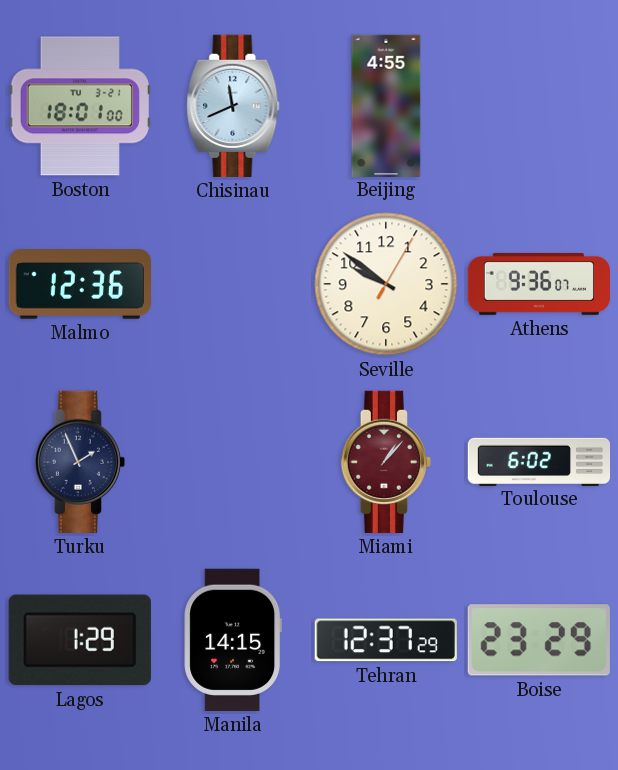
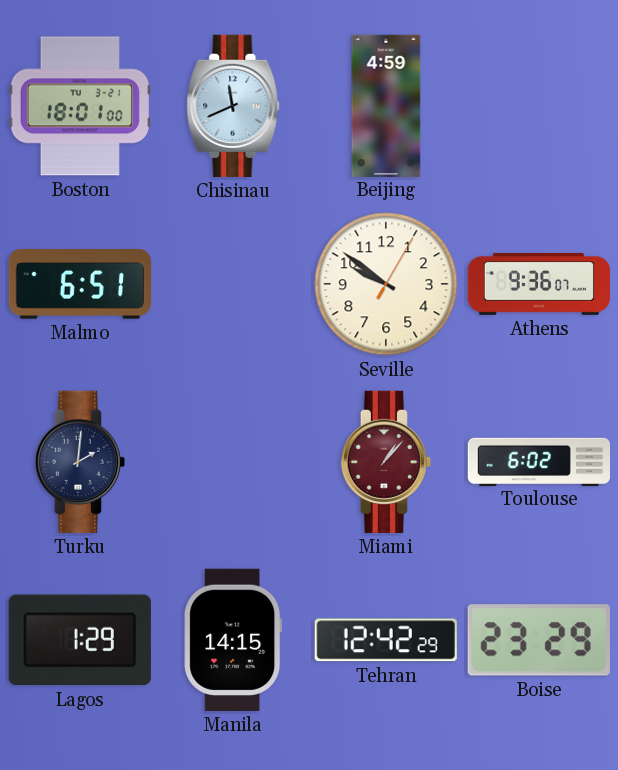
Beijing: 4:55 -> 4:59 (386, 105)
Malmo: 12:36 -> 6:51 (80, 284)
Turku: 1:56 -> 2:01 (79, 462)
Tehran: 12:37 -> 12:42 (386, 640)
